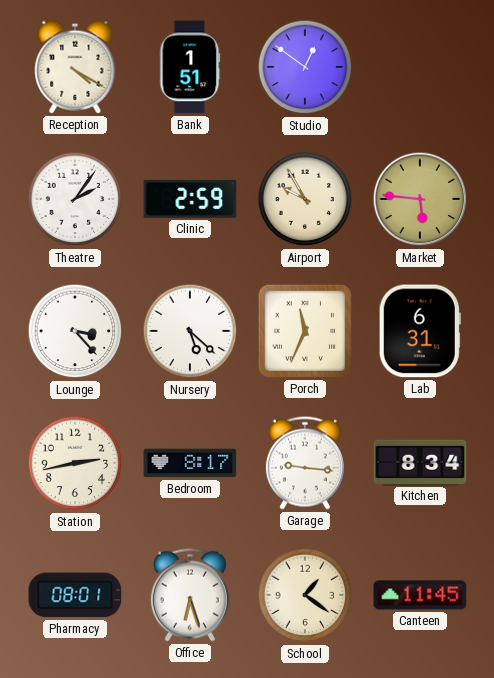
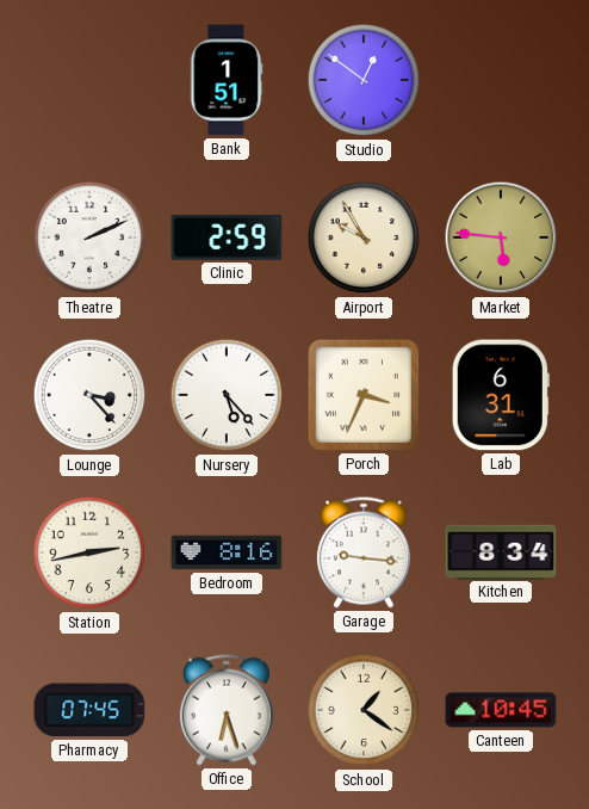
Reception: 4:20 -> none (75, 67)
Theatre: 2:06 -> 2:11 (89, 237)
Nursery: 5:22 -> 5:23 (227, 395)
Porch: 11:34 -> 3:34 (364, 395)
Bedroom: 8:17 -> 8:16 (227, 552)
Pharmacy: 08:01 -> 07:45 (89, 710)
Canteen: 11:45 -> 10:45 (501, 710)
